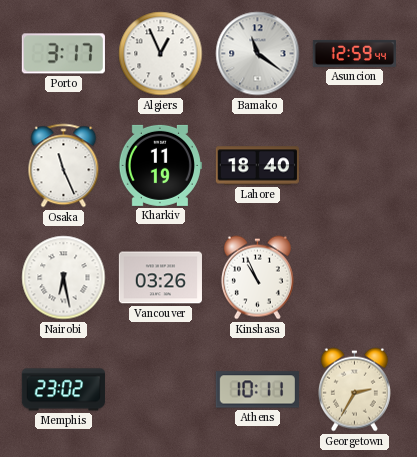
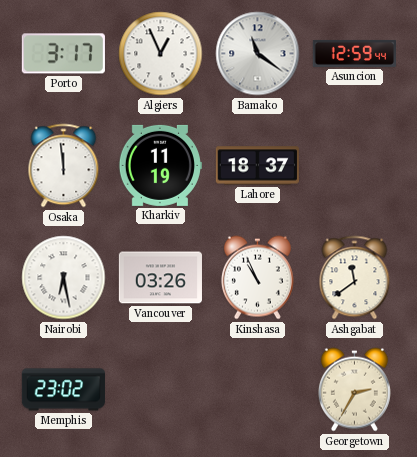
Osaka: 11:26 -> 11:59 (64, 166)
Lahore: 18:40 -> 18:37 (257, 166)
Ashgabat: none -> 11:39 (355, 278)
Athens: 10:11 -> none (257, 390)
